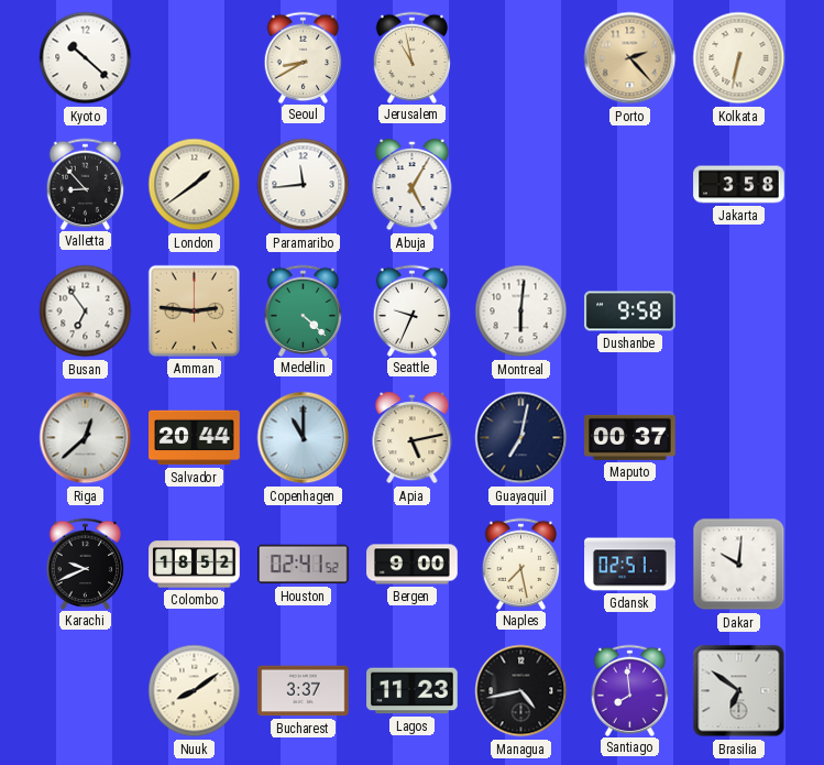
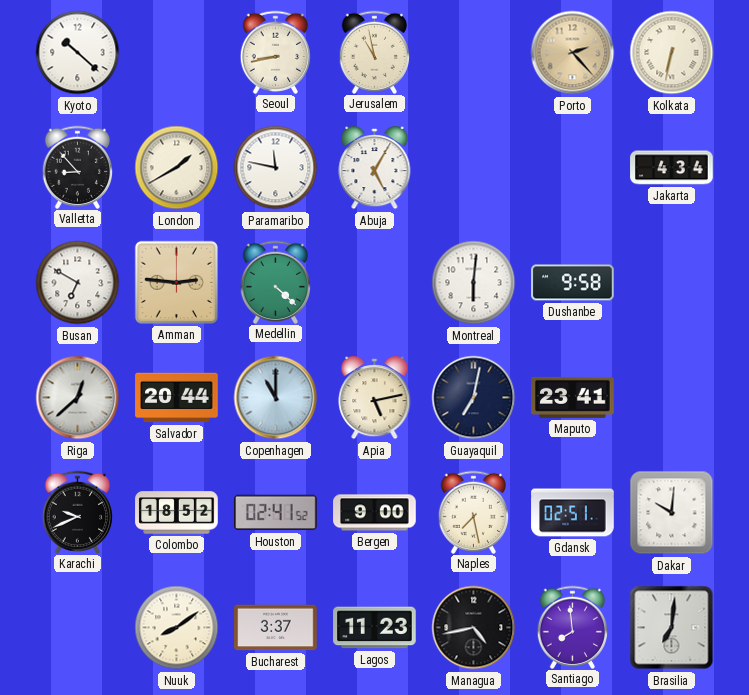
Seoul: 8:40 -> 8:43 (276, 52)
London: 1:39 -> 1:40 (177, 168)
Paramaribo: 11:44 -> 11:47 (276, 168)
Jakarta: 3:58 -> 4:34 (672, 168)
Busan: 6:54 -> 6:50 (78, 283)
Seattle: 9:34 -> none (413, 310)
Maputo: 00:37 -> 23:41 (573, 397)
Brasilia: 6:51 -> 7:01 (672, 628)
